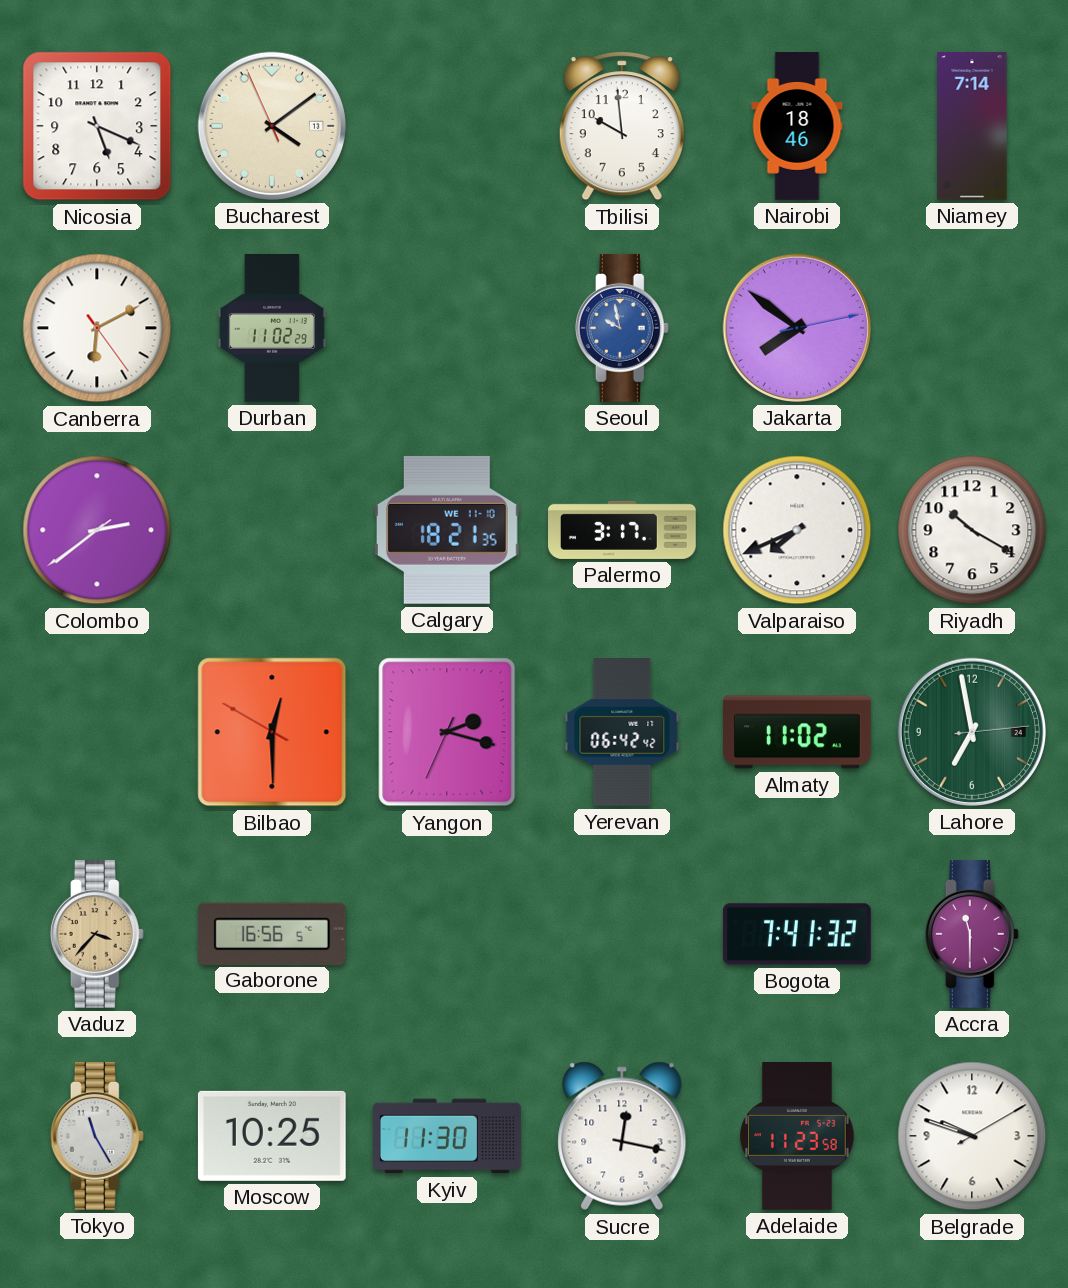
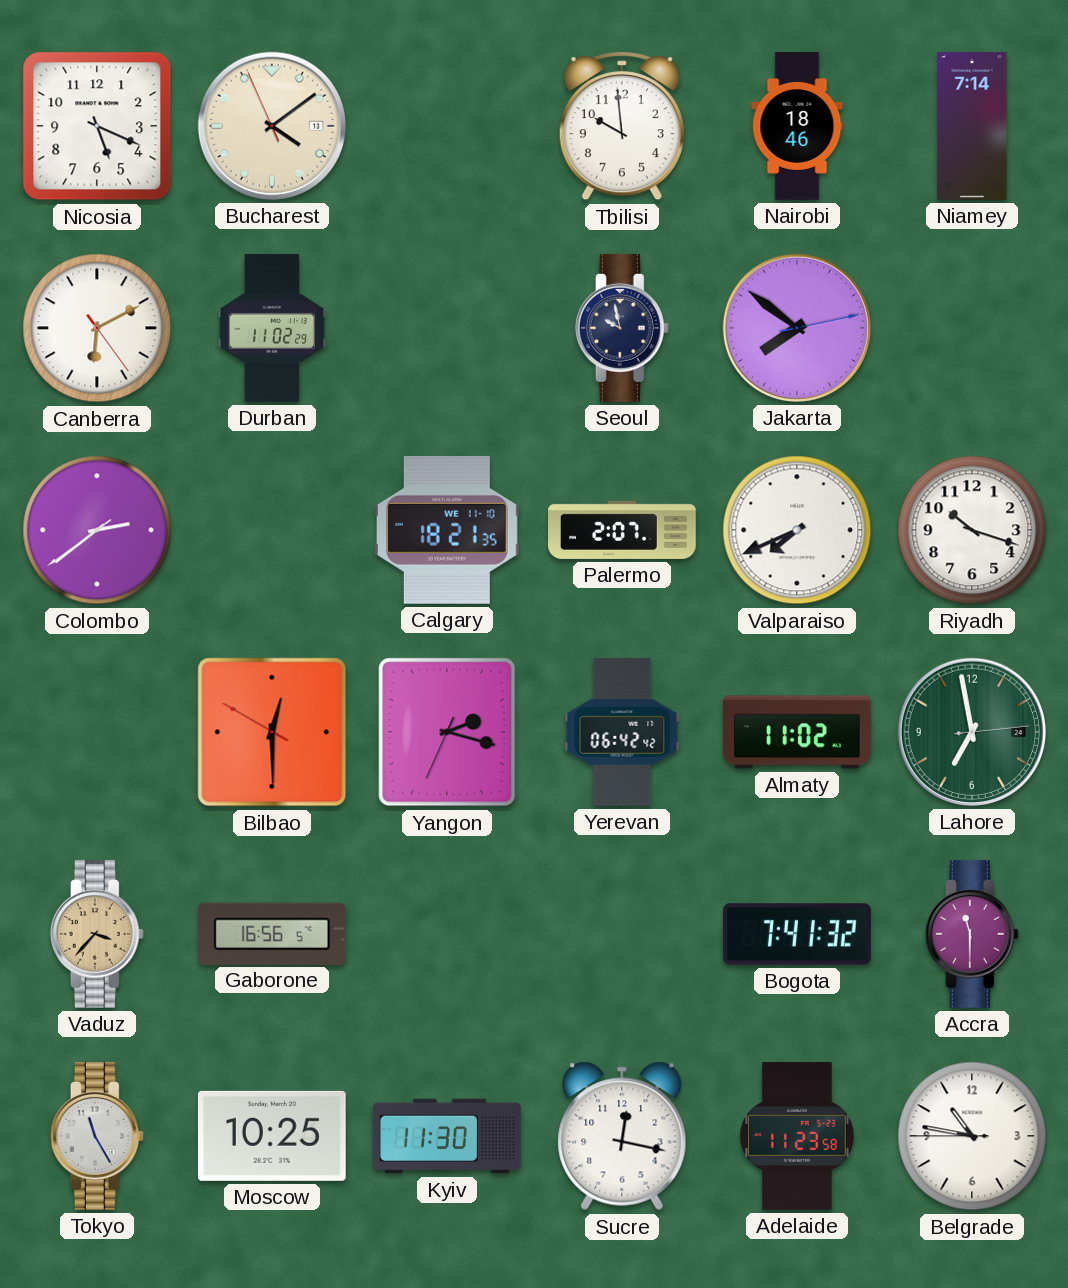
Seoul dial: blue -> navy (622, 328)
Palermo: 3:17 -> 2:07 (623, 530)
Riyadh: 10:20 -> 10:18 (972, 530)
Belgrade: 9:48 -> 10:46 (972, 1136)
